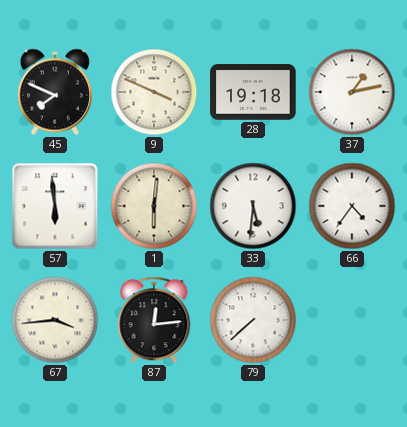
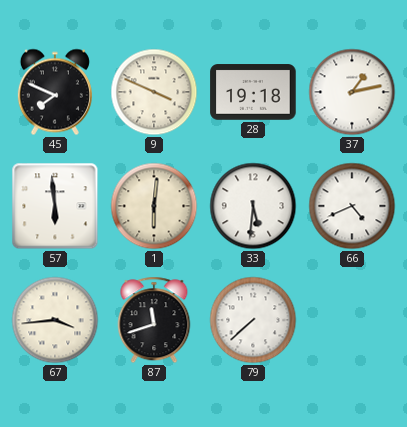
66: 4:36 -> 4:41 (352, 206)
87: 12:14 -> 11:42 (154, 320)
